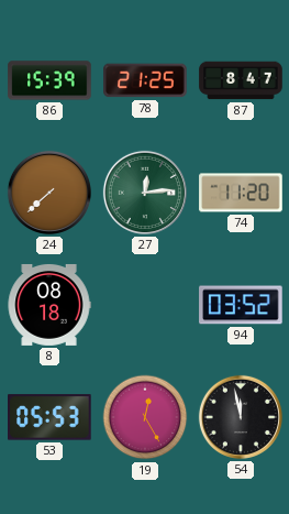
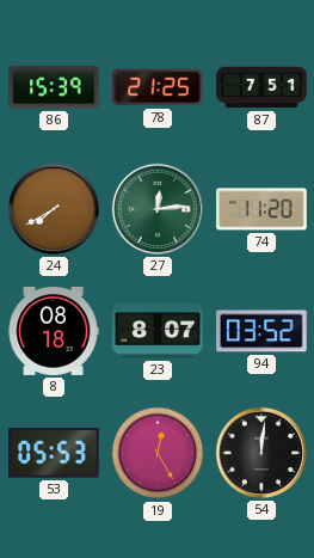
87: 8:47 -> 7:51 (261, 87)
24: 7:38 -> 7:40 (54, 209)
23: none -> 8:07 (158, 331)
54: 11:58 -> 12:01 (261, 453)
